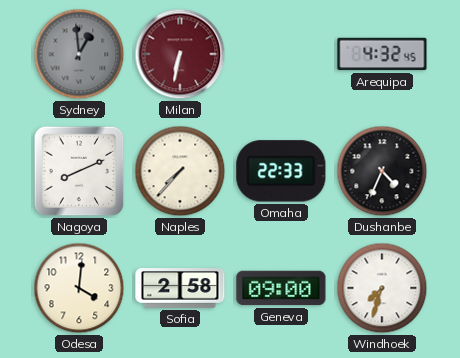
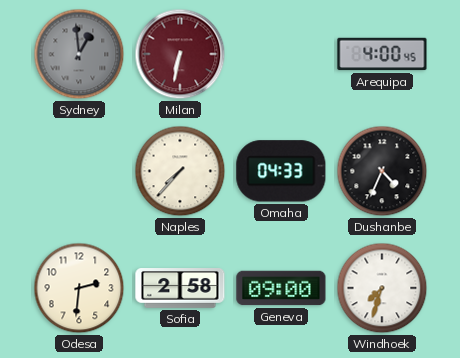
Arequipa: 4:32 -> 4:00 (382, 54)
Nagoya: 8:11 -> none (79, 171)
Omaha: 22:33 -> 04:33 (281, 171)
Odesa: 4:01 -> 2:31 (79, 288)
